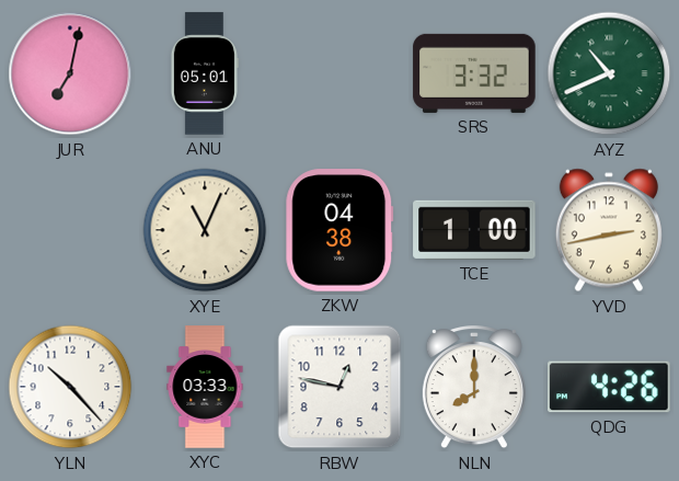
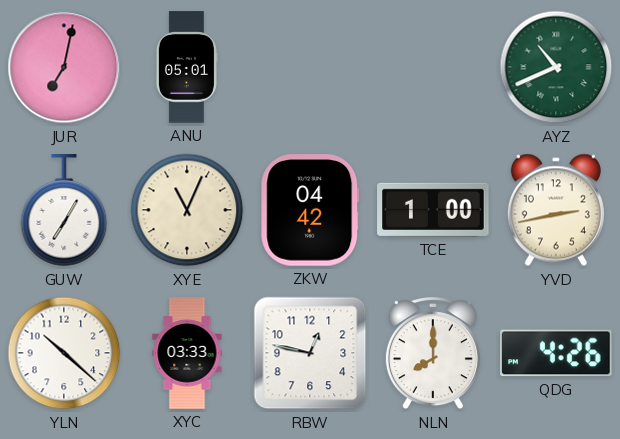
SRS: 3:32 -> none (474, 73)
GUW: none -> 7:05 (64, 211)
ZKW: 04:38 -> 04:42 (310, 210)
YLN: 10:23 -> 10:22 (64, 353)
